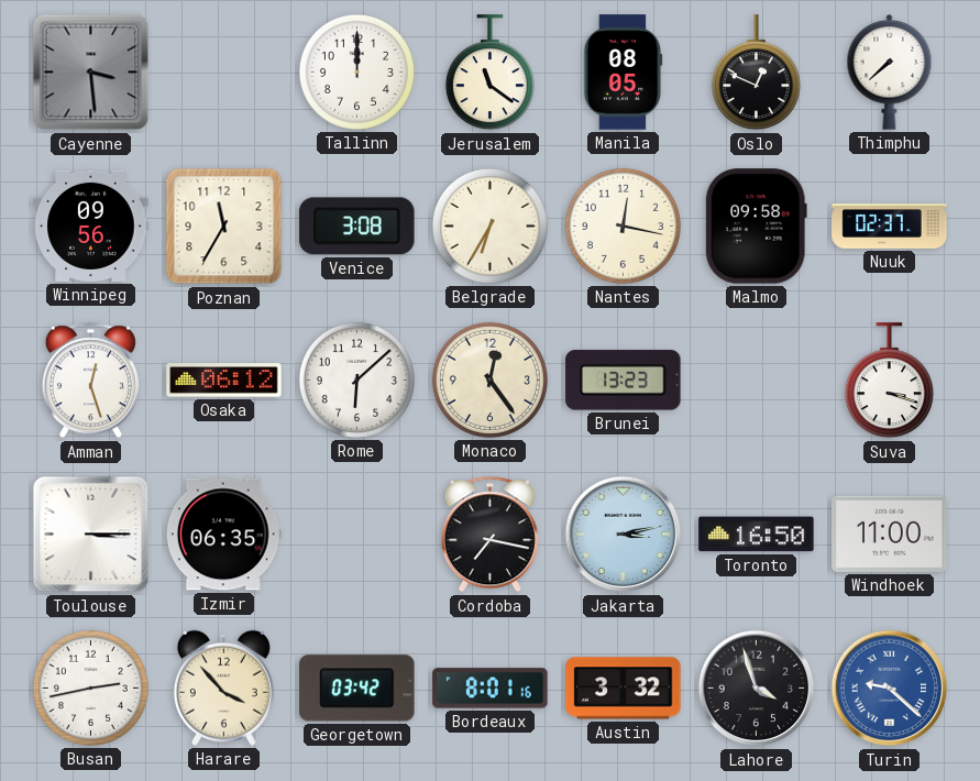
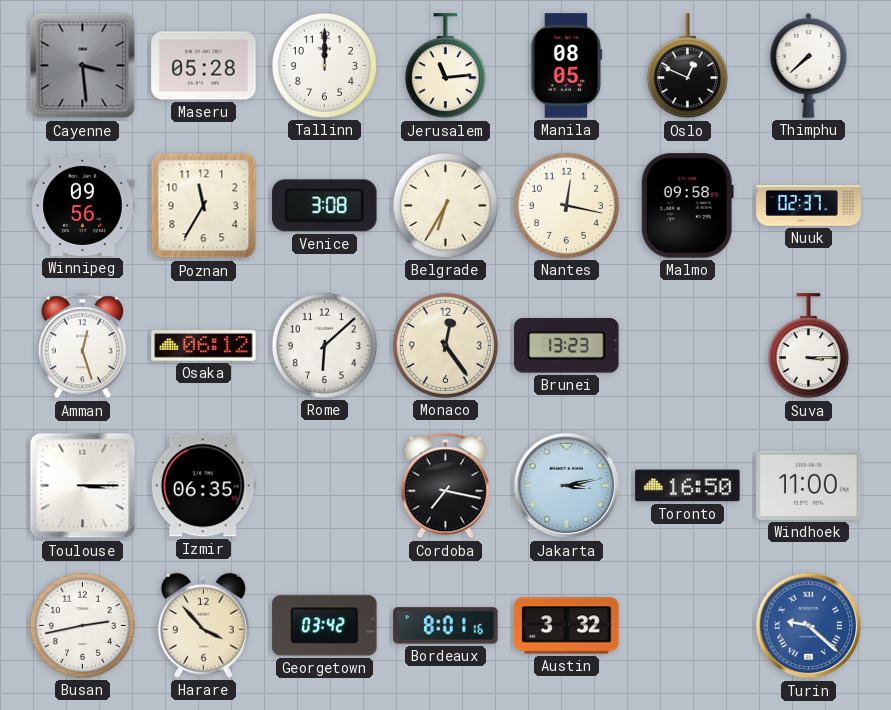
Maseru: none -> 05:28 (204, 66)
Jerusalem: 11:21 -> 11:14 (445, 66)
Suva: 3:18 -> 3:15 (808, 346)
Lahore: 3:57 -> none (757, 689)
